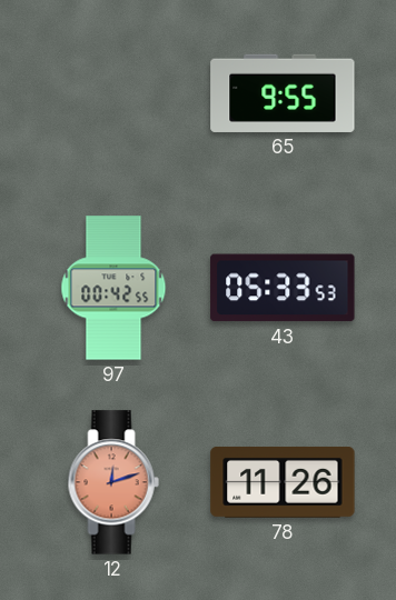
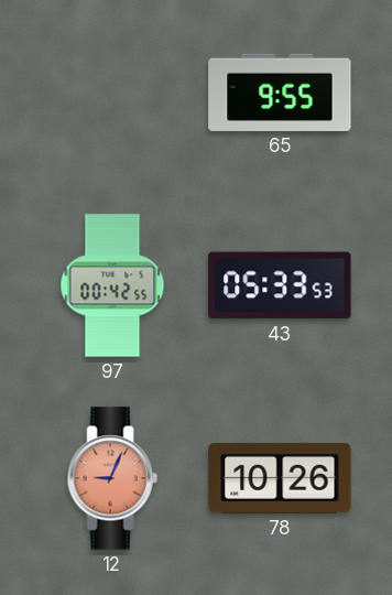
12: 12:12 -> 9:04 (112, 478)
78: 11:26 -> 10:26 (280, 478)
